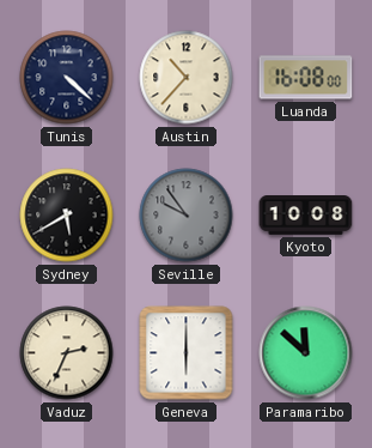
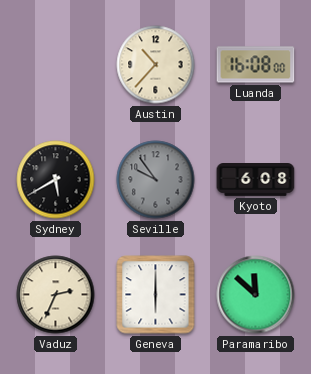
Tunis: 4:22 -> none (67, 78)
Kyoto: 10:08 -> 6:08 (256, 180)
